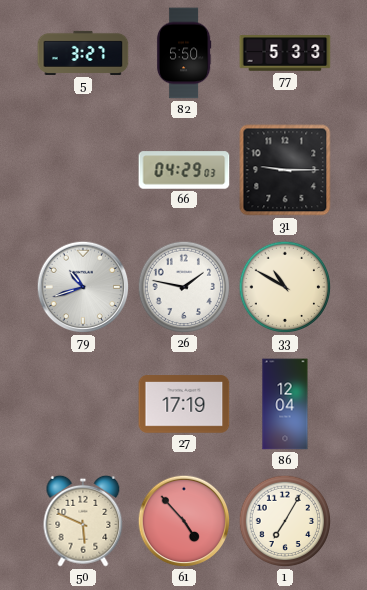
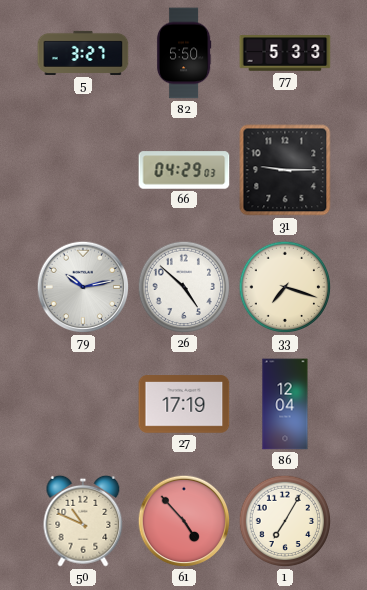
79: 10:42 -> 10:13 (83, 287)
26: 1:47 -> 4:52 (184, 287)
33: 10:50 -> 7:18 (285, 287)
50: 5:49 -> 10:49 (83, 521)
